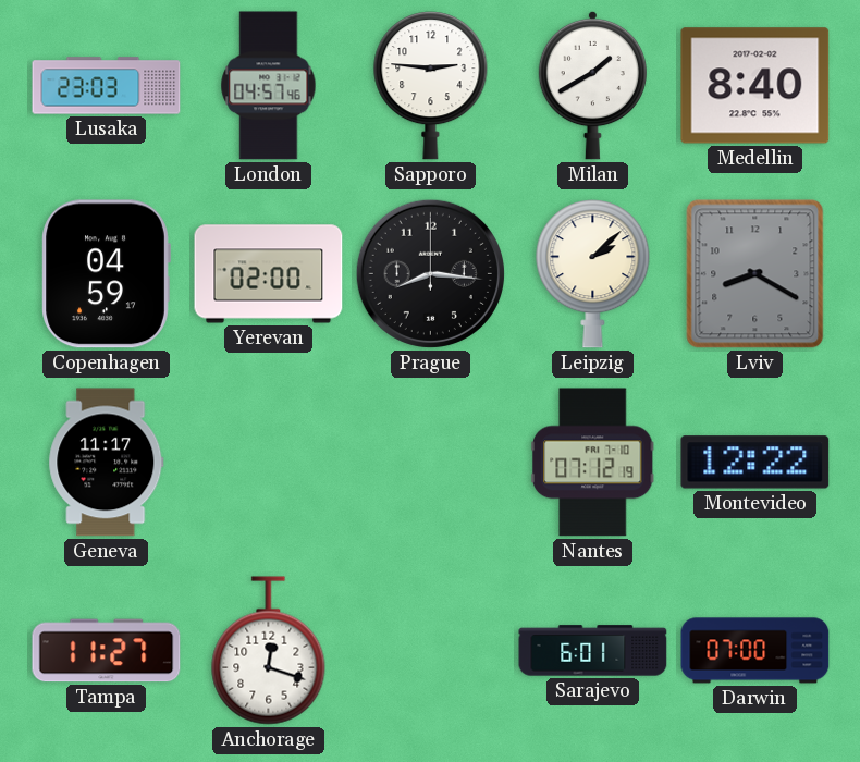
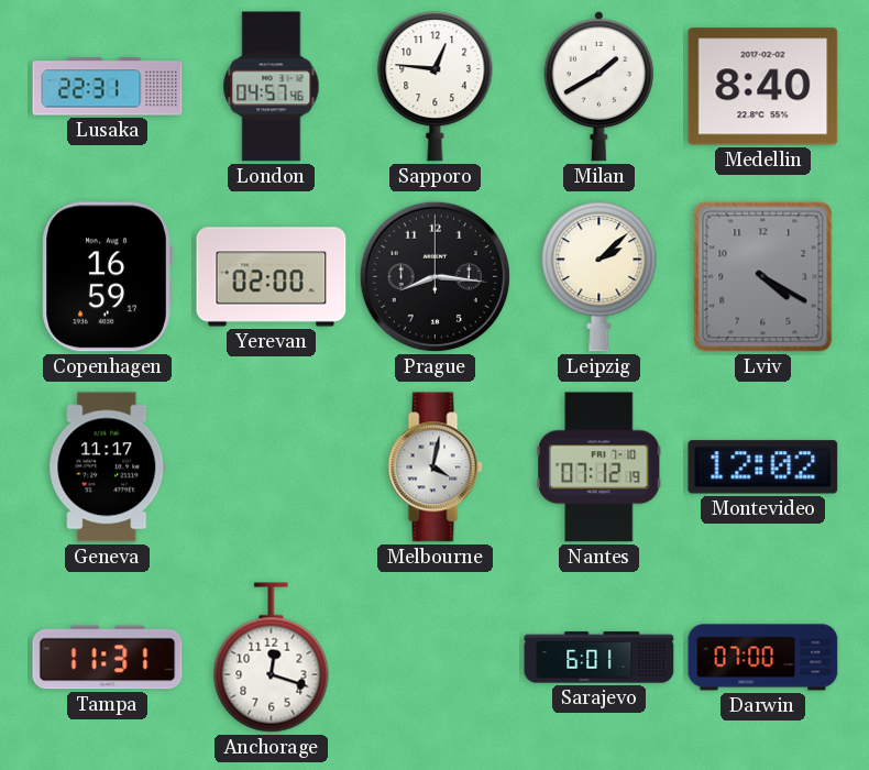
Lusaka: 23:03 -> 22:31 (108, 87)
Sapporo: 2:46 -> 12:46 (436, 87)
Copenhagen: 04:59 -> 16:59 (107, 277)
Lviv: 8:20 -> 4:20 (763, 277)
Melbourne: none -> 4:02 (436, 468)
Montevideo: 12:22 -> 12:02 (763, 468)
Tampa: 11:27 -> 11:31 (108, 658)
